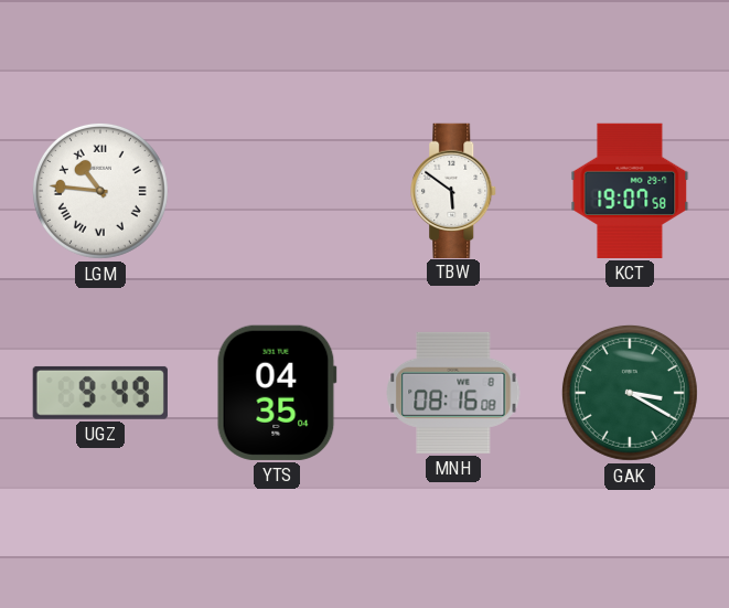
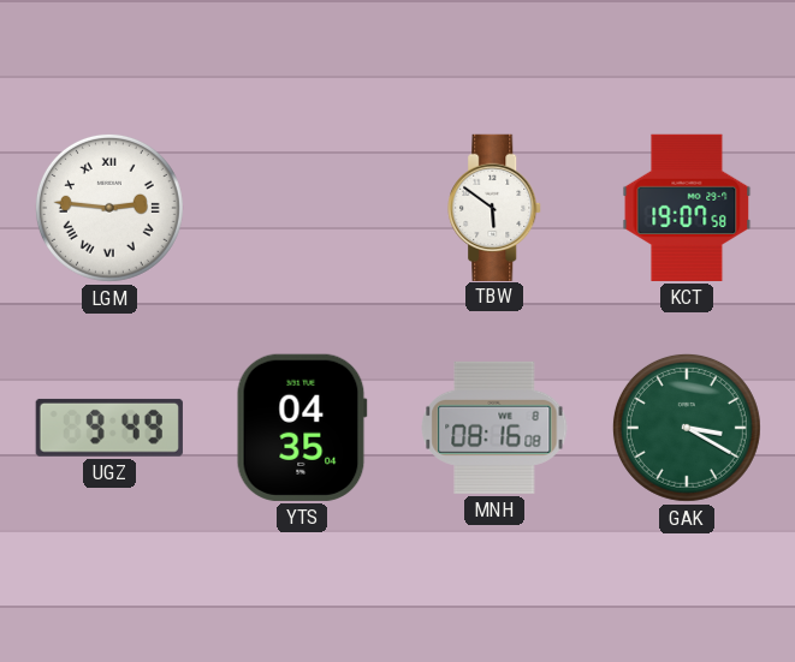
LGM: 10:46 -> 2:46 (109, 208)
